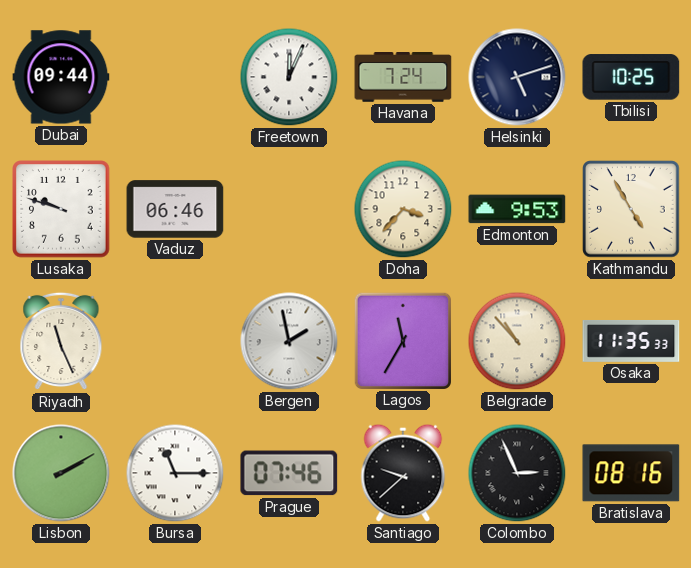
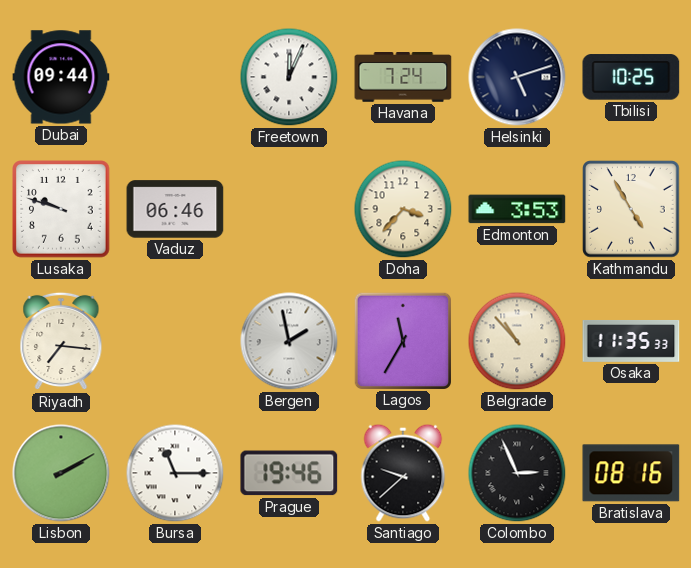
Edmonton: 9:53 -> 3:53 (517, 209)
Riyadh: 11:26 -> 7:16 (61, 341)
Prague: 07:46 -> 19:46 (289, 473)
